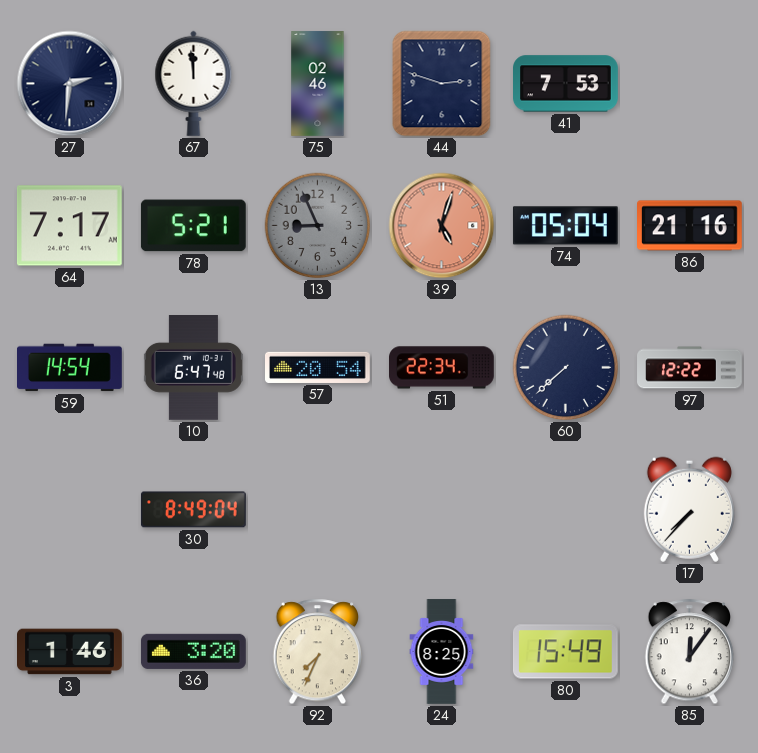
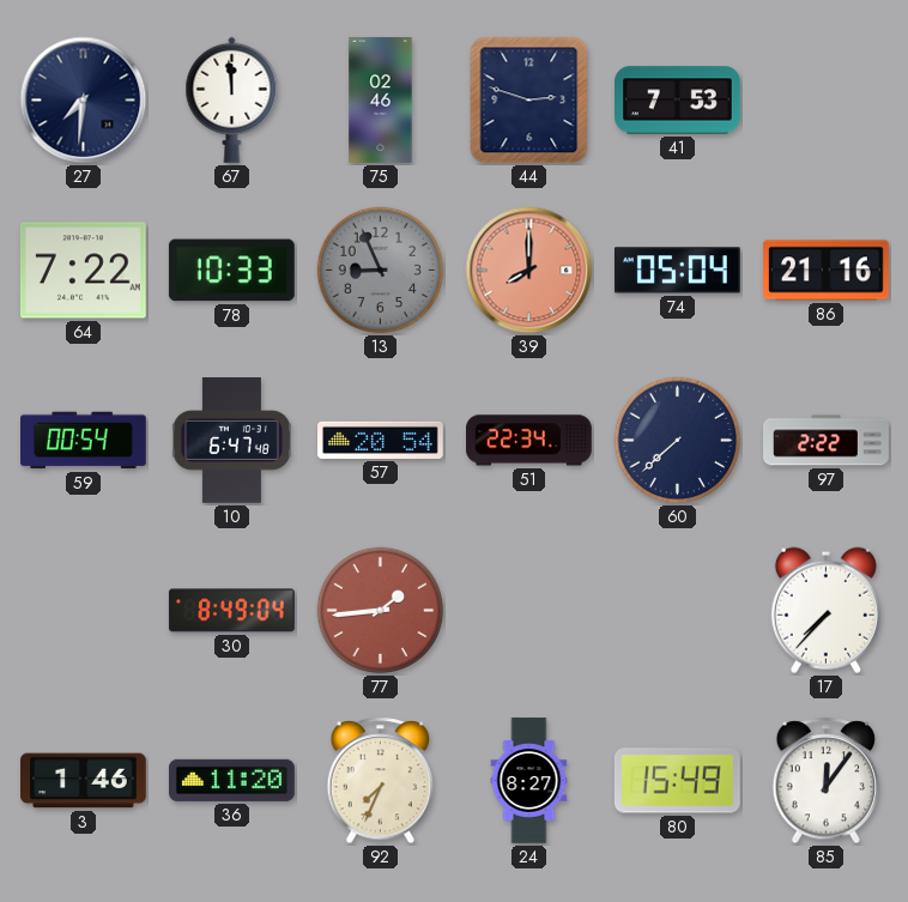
27: 2:31 -> 7:31 (84, 101)
64: 7:17 -> 7:22 (83, 271)
78: 5:21 -> 10:33 (231, 271)
39: 5:03 -> 8:00 (529, 271)
59: 14:54 -> 00:54 (84, 441)
97: 12:22 -> 2:22 (827, 441)
77: none -> 1:44 (381, 611)
36: 3:20 -> 11:20 (232, 780)
24: 8:25 -> 8:27 (529, 781)
